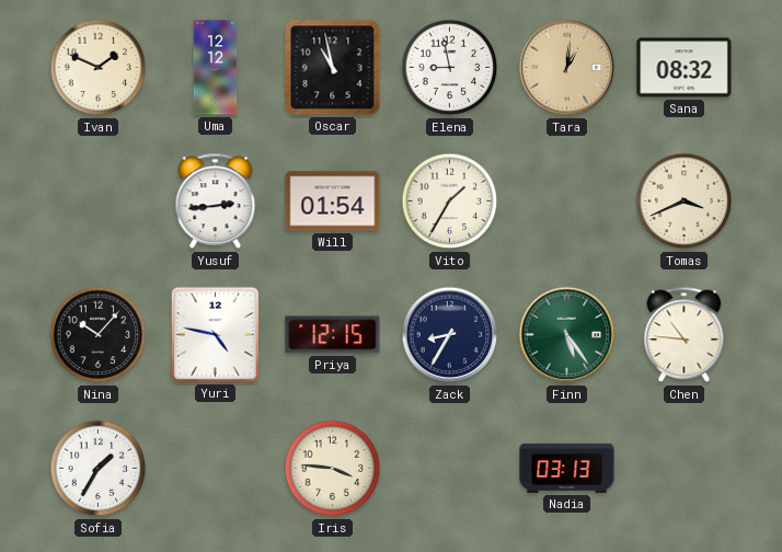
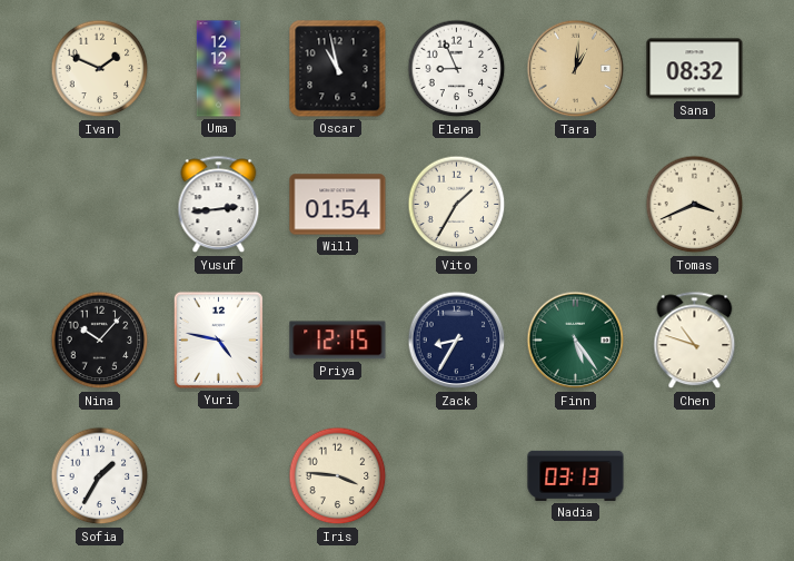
Elena: 8:58 -> 8:56 (457, 69)
Chen: 10:46 -> 10:48 (695, 341)
